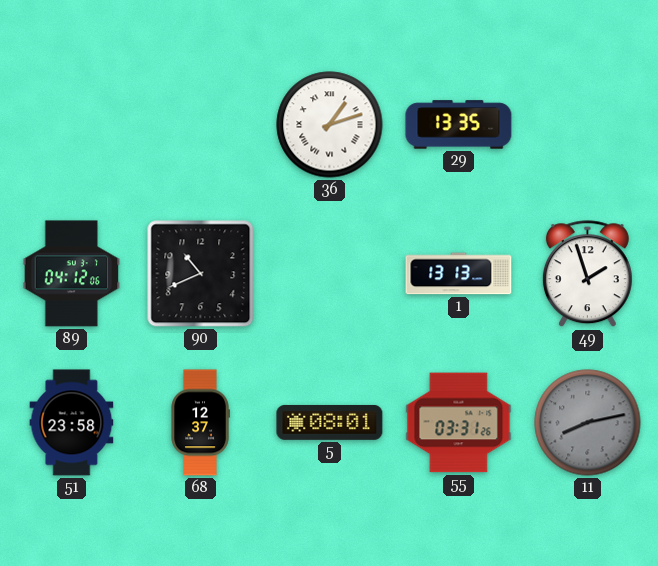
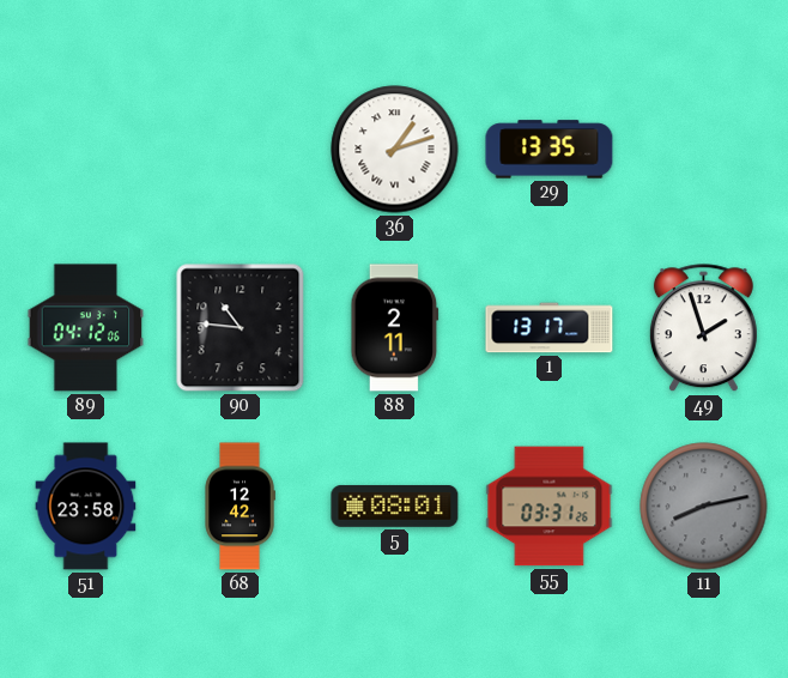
90: 10:41 -> 10:46 (241, 328)
88: none -> 2:11 (395, 328)
1: 13:13 -> 13:17 (550, 328)
68: 12:37 -> 12:42 (240, 507)
